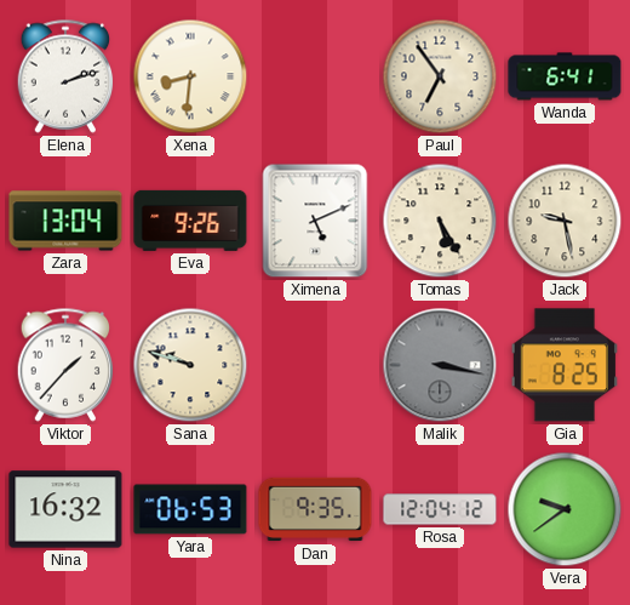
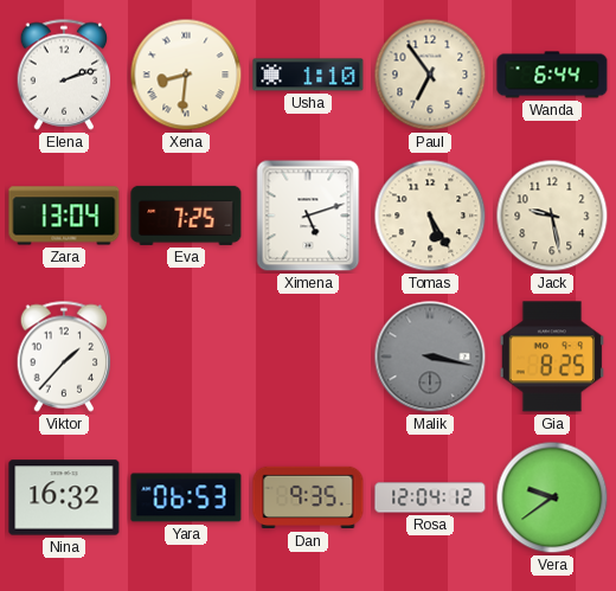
Usha: none -> 1:10 (308, 75)
Wanda: 6:41 -> 6:44 (552, 75)
Eva: 9:26 -> 7:25 (186, 216)
Ximena: 5:11 -> 5:12 (308, 216)
Sana: 9:48 -> none (190, 365)
